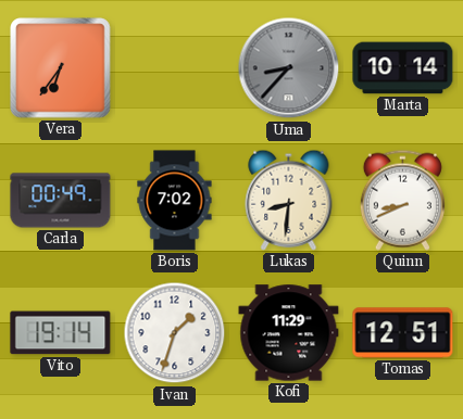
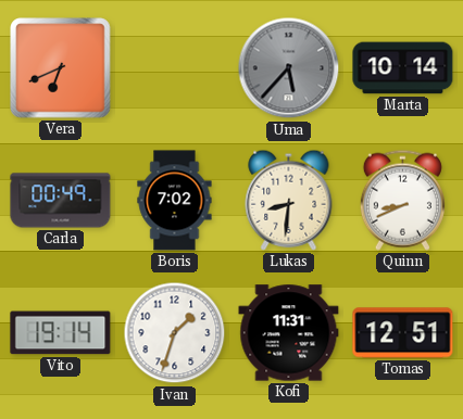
Vera: 6:36 -> 6:41 (61, 68)
Uma: 8:37 -> 5:37 (289, 68)
Kofi: 11:29 -> 11:31 (289, 333)
